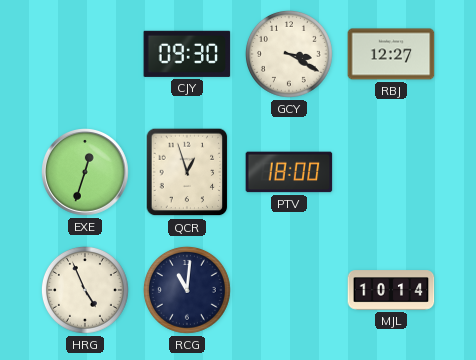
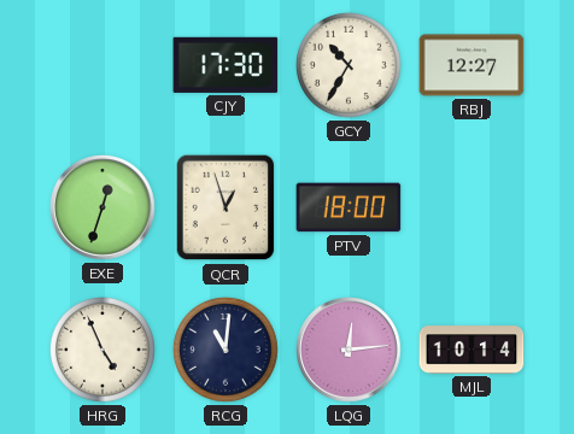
CJY: 09:30 -> 17:30 (225, 65)
GCY: 3:20 -> 10:35 (348, 65)
LQG: none -> 12:14 (350, 351)
